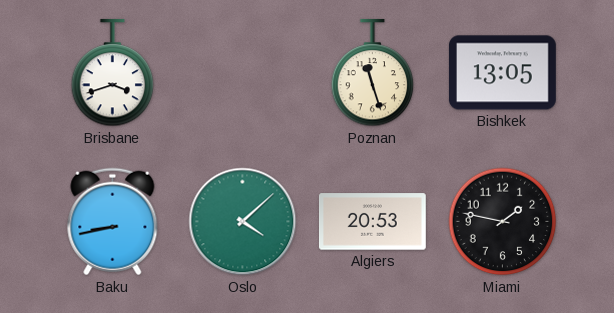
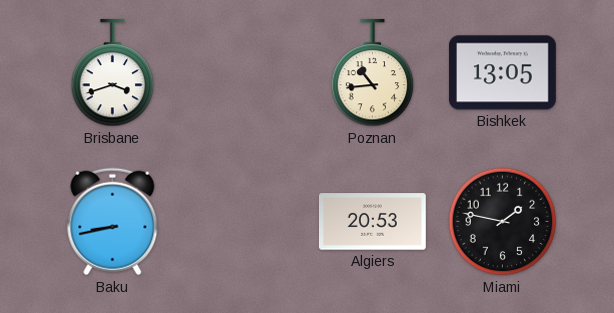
Poznan: 11:27 -> 10:44 (373, 73)
Oslo: 4:08 -> none (243, 222)
